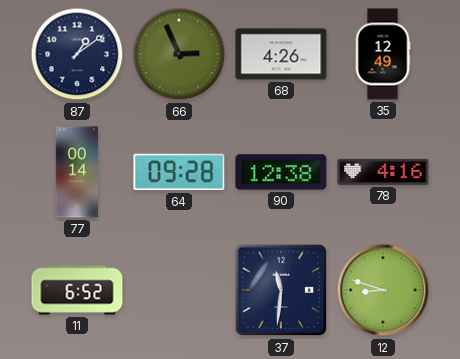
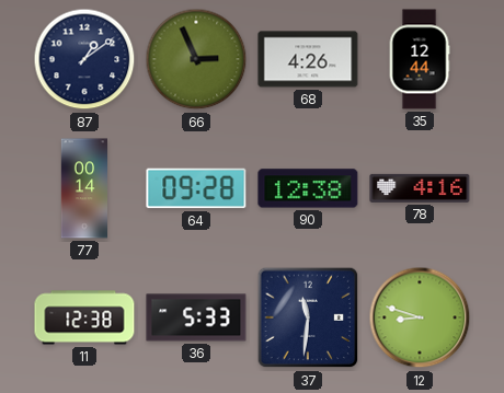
35: 12:49 -> 12:44 (420, 59)
11: 6:52 -> 12:38 (84, 317)
36: none -> 5:33 (196, 317)
